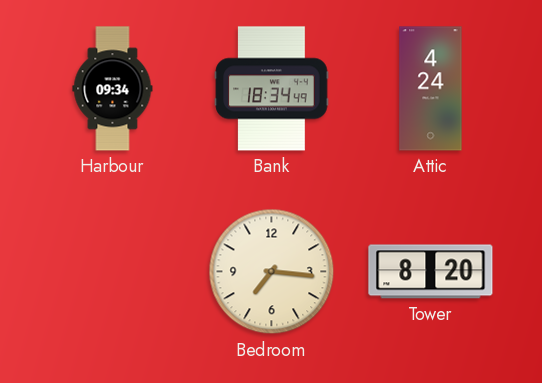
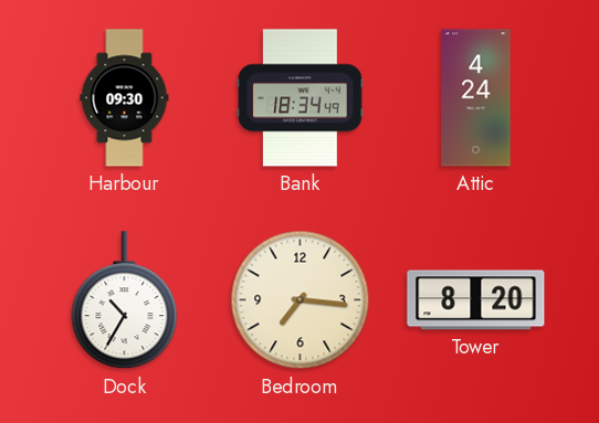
Harbour: 09:34 -> 09:30 (125, 98)
Dock: none -> 10:35 (125, 300)
